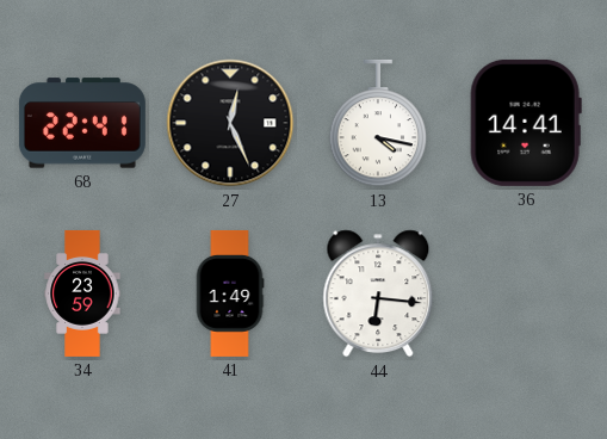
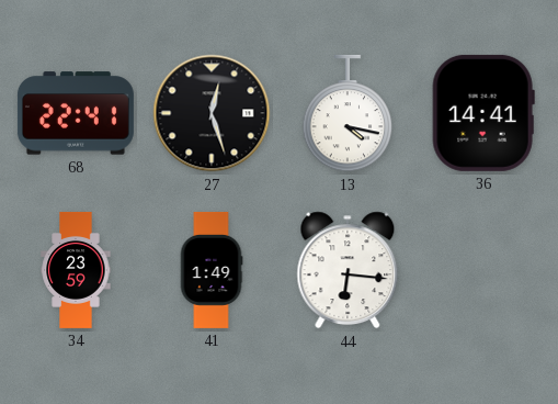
27: 12:26 -> 12:27 (212, 113)
